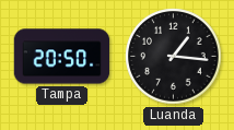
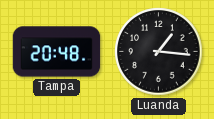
Tampa: 20:50 -> 20:48 (57, 52)
